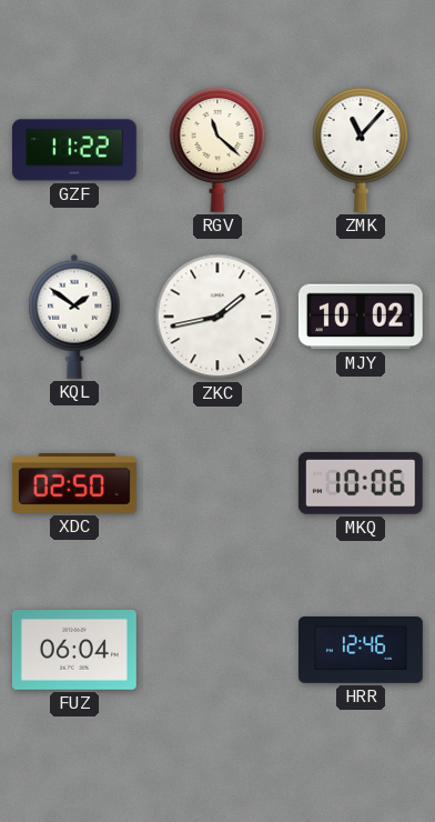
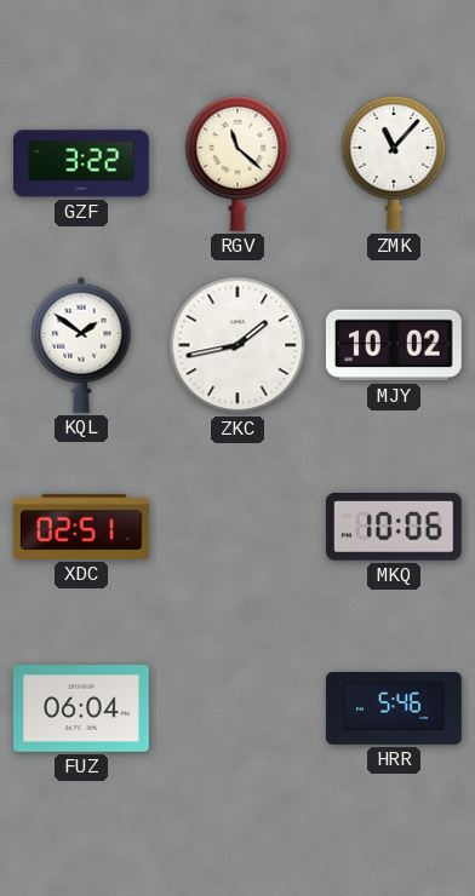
GZF: 11:22 -> 3:22 (81, 163)
XDC: 02:50 -> 02:51 (81, 527)
HRR: 12:46 -> 5:46 (395, 710)
